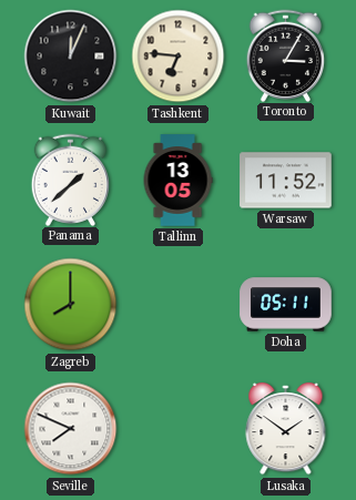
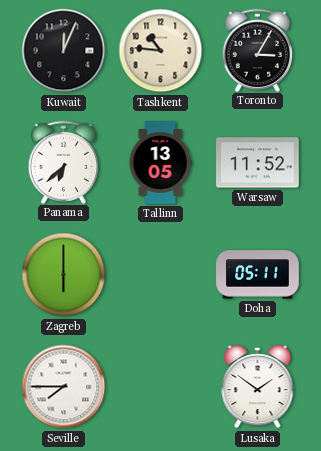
Tashkent: 6:46 -> 10:46 (161, 51)
Panama: 1:38 -> 6:38 (64, 162)
Zagreb: 8:00 -> 6:00 (64, 275)
Seville: 7:49 -> 7:45 (64, 387)
